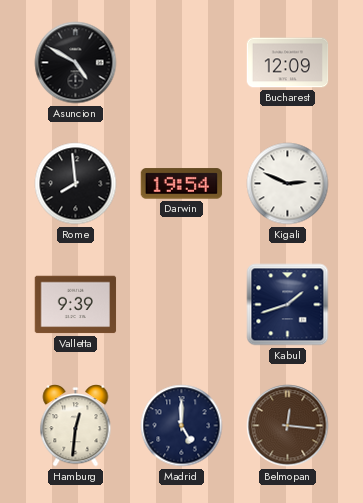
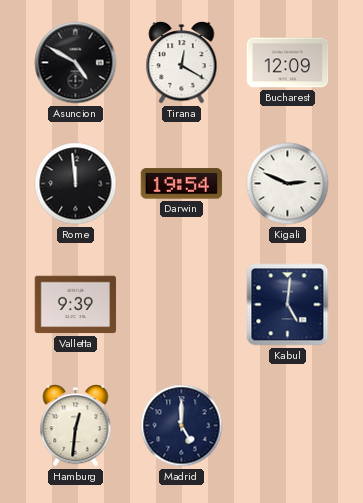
Tirana: none -> 12:20 (182, 63)
Rome: 7:59 -> 11:59 (76, 184)
Kabul: 1:42 -> 5:01 (288, 305)
Belmopan: 12:16 -> none (288, 426)
